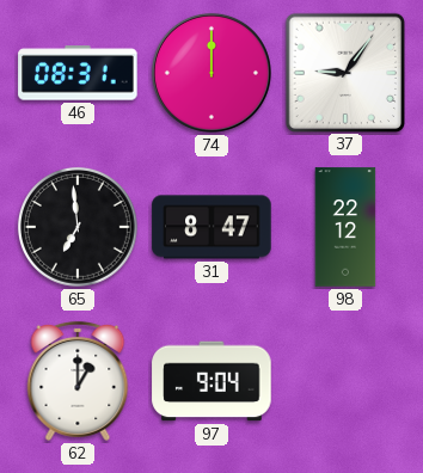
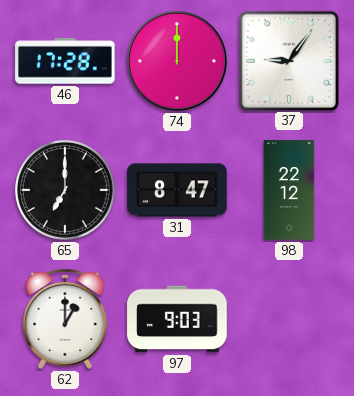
46: 08:31 -> 17:28 (65, 61)
65: 6:59 -> 7:00 (65, 190)
97: 9:04 -> 9:03 (177, 319)
